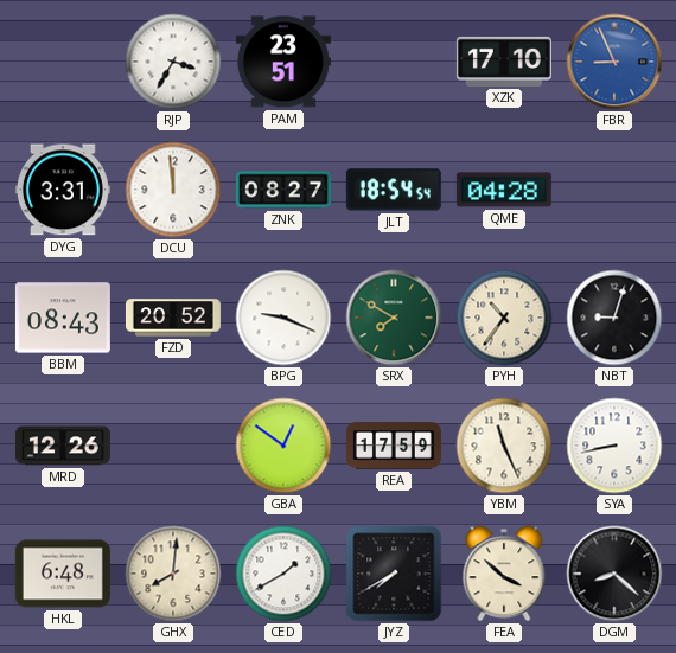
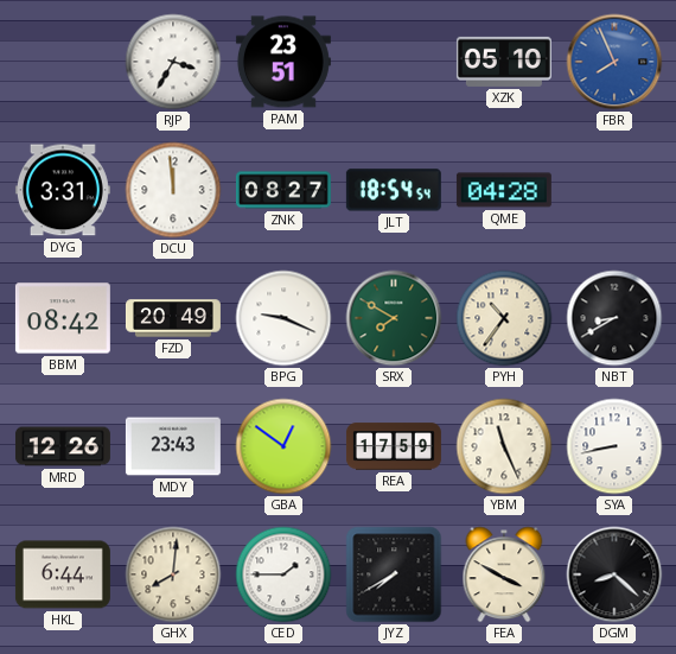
XZK: 17:10 -> 05:10 (504, 62)
FBR: 8:56 -> 7:56 (614, 62)
BBM: 08:43 -> 08:42 (63, 318)
FZD: 20:52 -> 20:49 (173, 318)
NBT: 9:03 -> 8:40 (614, 318)
MDY: none -> 23:43 (173, 446)
HKL: 6:48 -> 6:44 (63, 574)
CED: 1:40 -> 1:45 (283, 574)
FEA: 3:52 -> 3:50 (504, 574)
